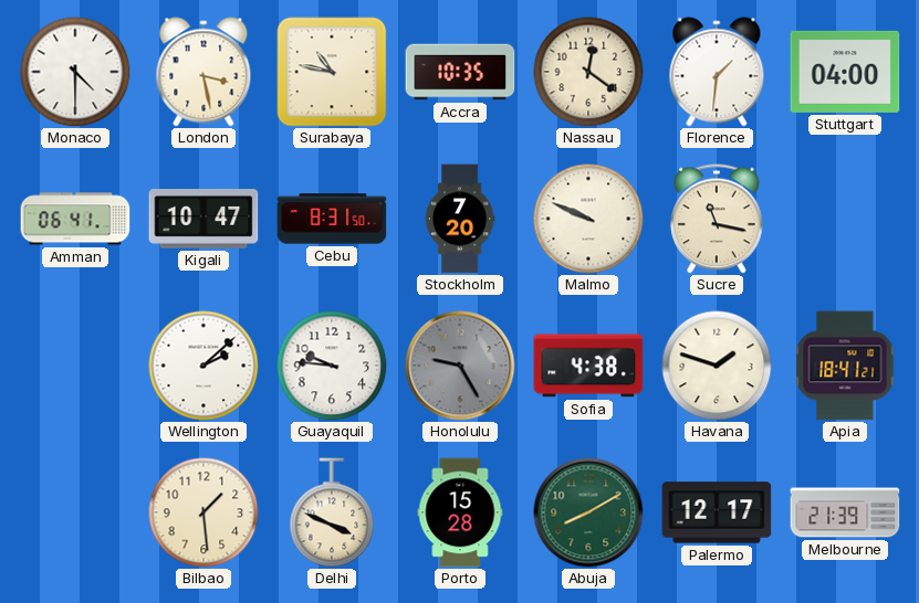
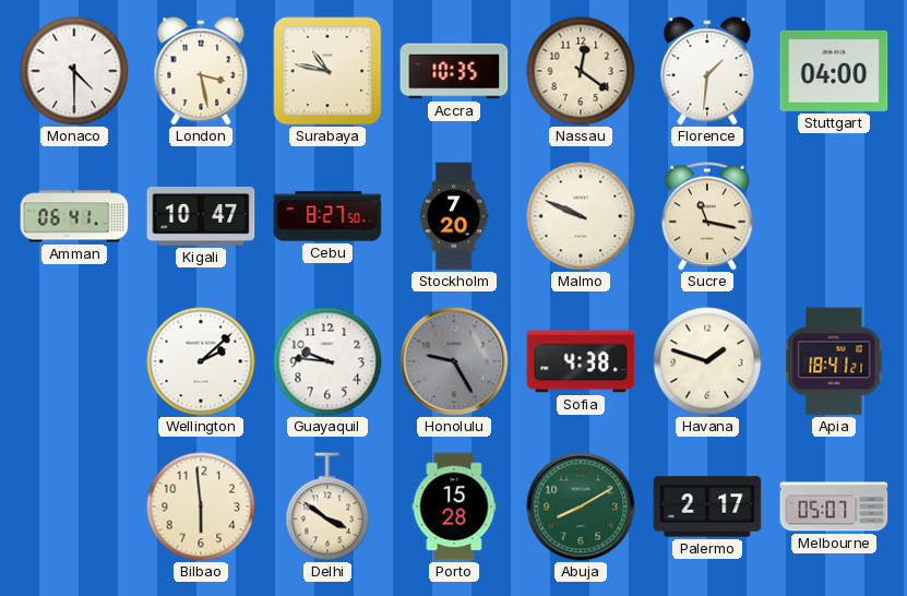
Cebu: 8:31 -> 8:27 (327, 216)
Bilbao: 1:29 -> 5:59 (201, 506)
Delhi: 3:49 -> 3:51 (327, 506)
Palermo: 12:17 -> 2:17 (707, 506)
Melbourne: 21:39 -> 05:07 (834, 506)
